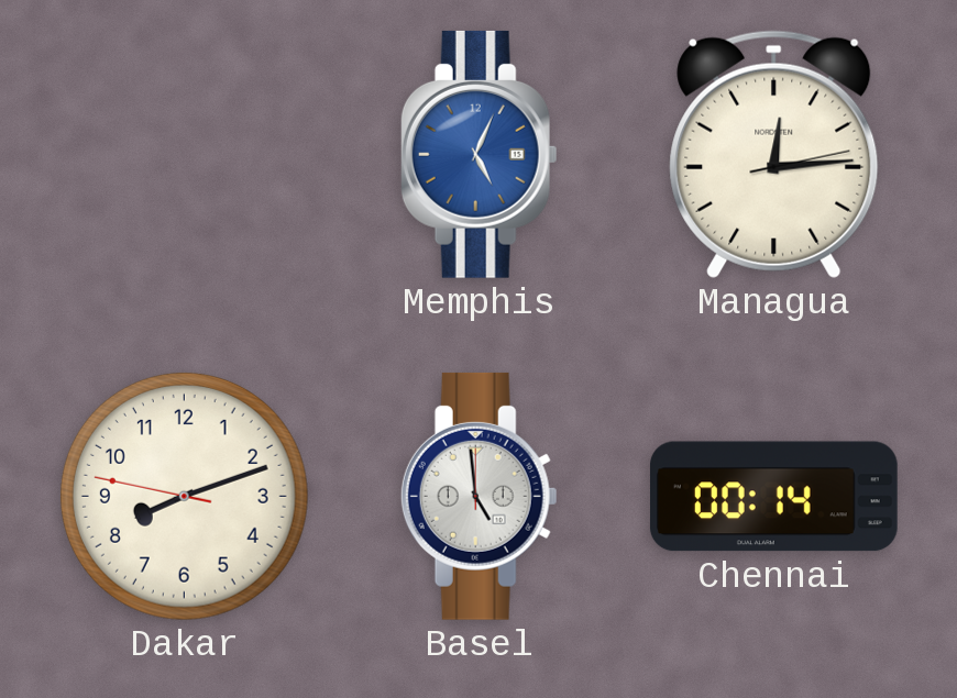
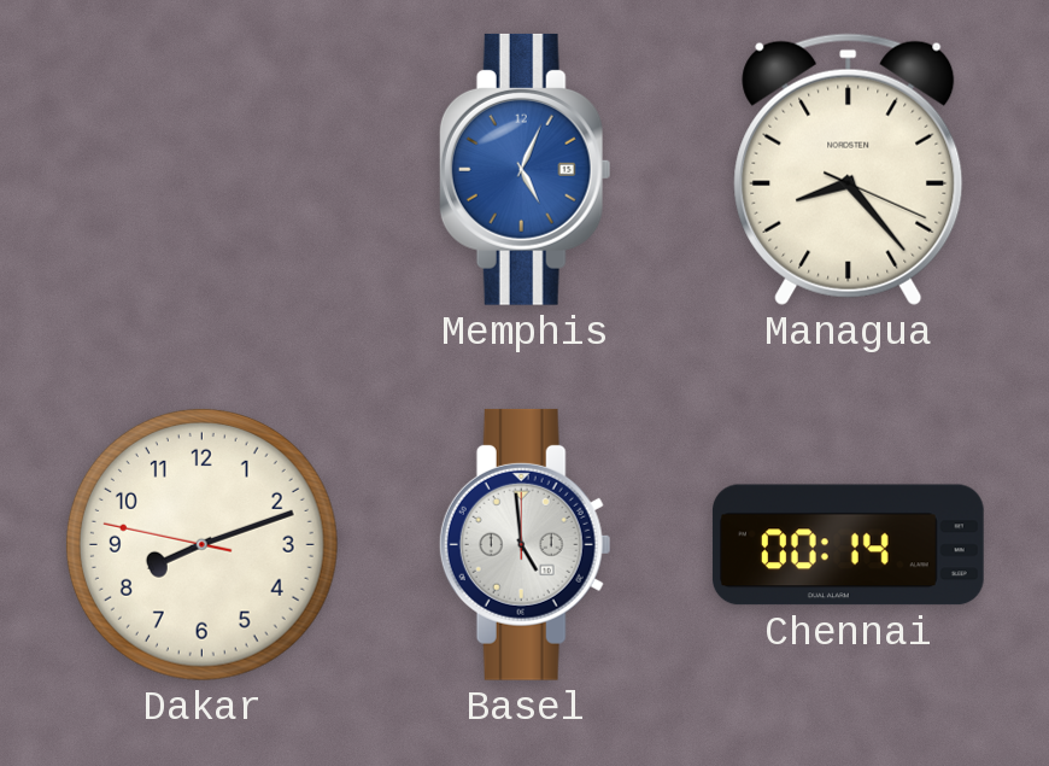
Managua: 12:14 -> 8:23 (849, 169)
